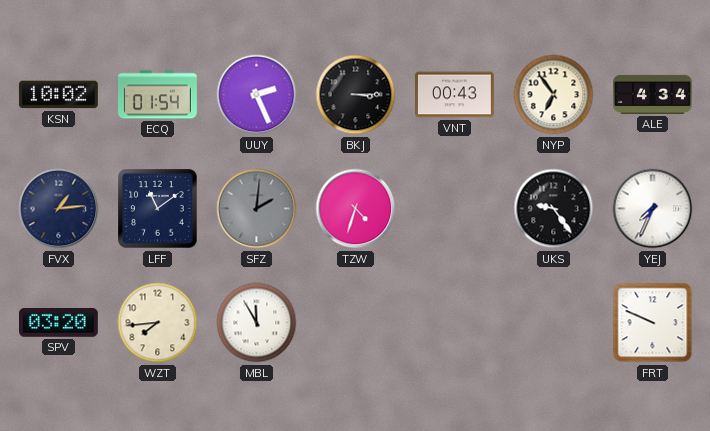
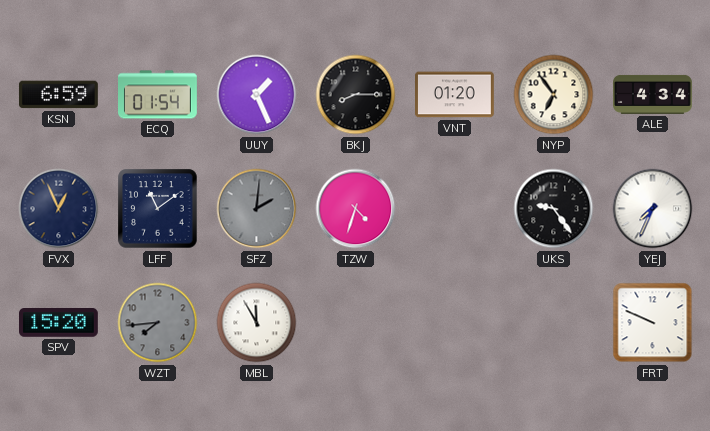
KSN: 10:02 -> 6:59 (58, 95)
UUY: 2:26 -> 1:26 (257, 95)
BKJ: 3:15 -> 8:15 (356, 95)
VNT: 00:43 -> 01:20 (455, 95)
FVX: 1:14 -> 12:56 (59, 209)
SPV: 03:20 -> 15:20 (59, 323)
WZT dial: cream -> grey (158, 323)
